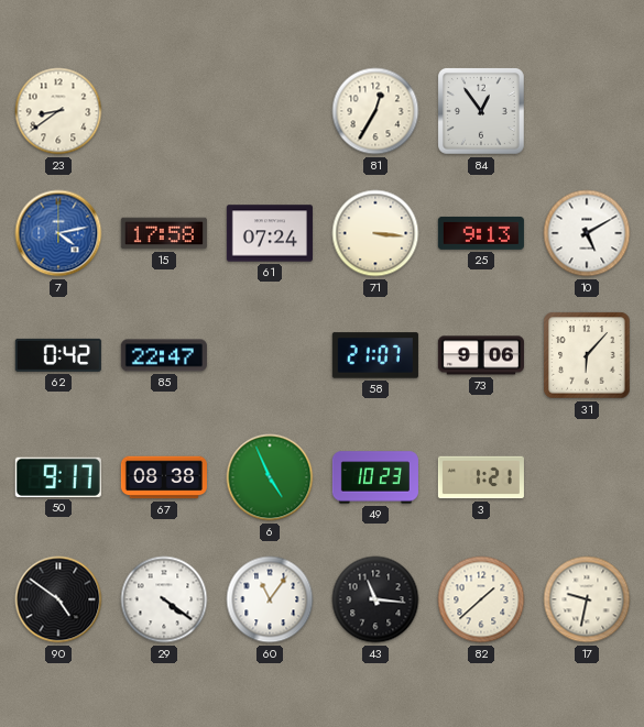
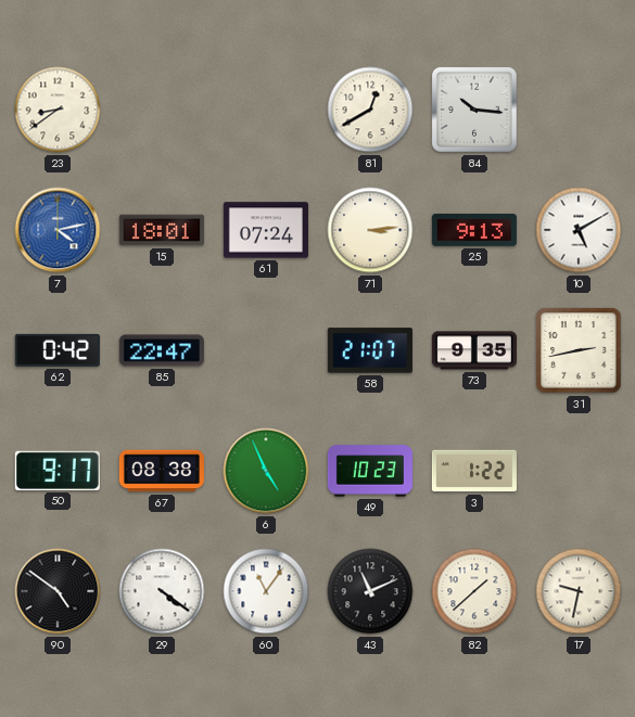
81: 12:35 -> 12:40 (370, 110)
84: 12:54 -> 10:16 (475, 111)
15: 17:58 -> 18:01 (162, 230)
71: 3:16 -> 3:14 (370, 230)
73: 9:06 -> 9:35 (474, 350)
31: 6:07 -> 2:43 (579, 350)
3: 1:21 -> 1:22 (474, 471)
43: 11:16 -> 11:11 (370, 591)
